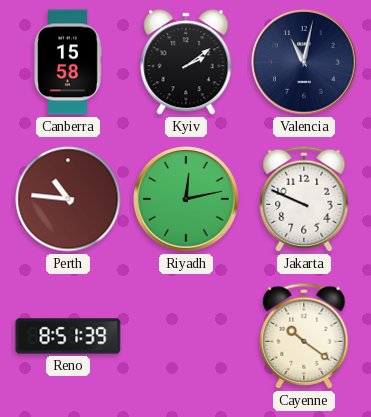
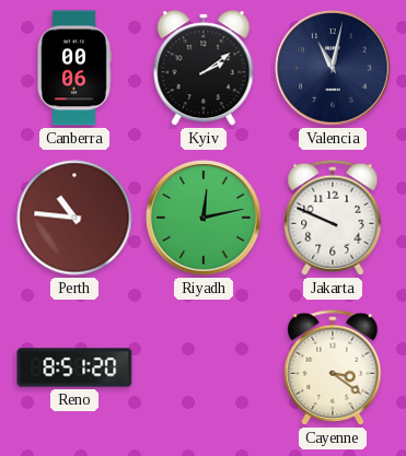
Canberra: 15:58 -> 00:06 (74, 68)
Reno: 8:51:39 -> 8:51:20 (74, 367)
Cayenne: 10:21 -> 3:21 (333, 367)
